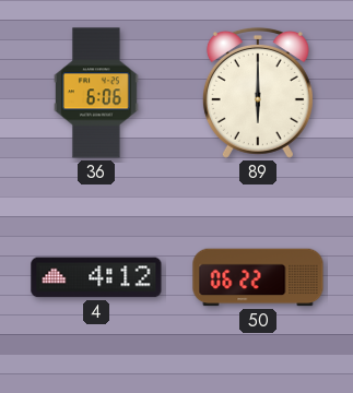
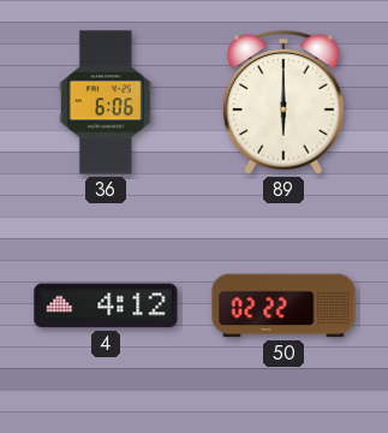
50: 06:22 -> 02:22 (283, 306)
